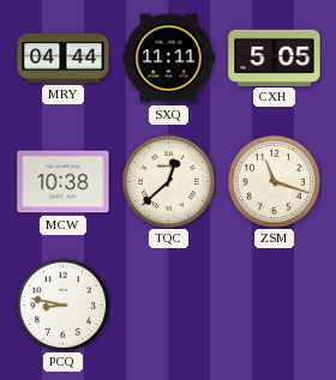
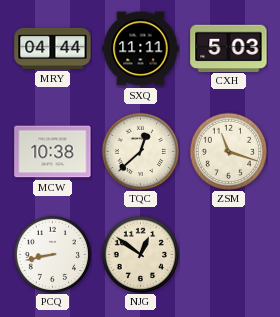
CXH: 5:05 -> 5:03 (229, 48)
PCQ: 8:47 -> 8:43 (52, 254)
NJG: none -> 12:51 (140, 254)
